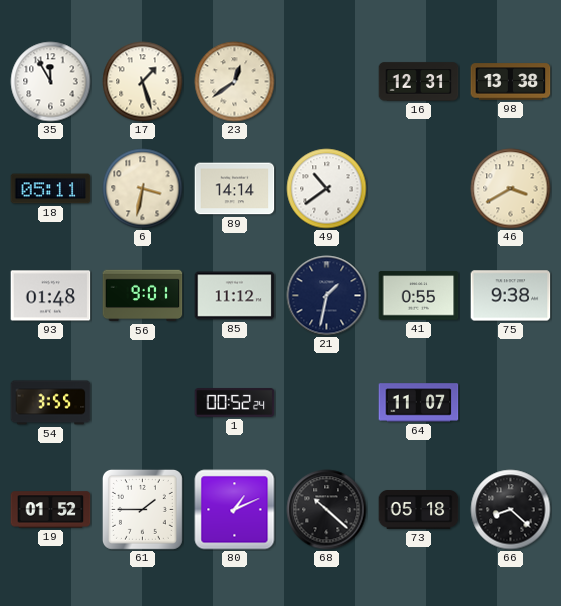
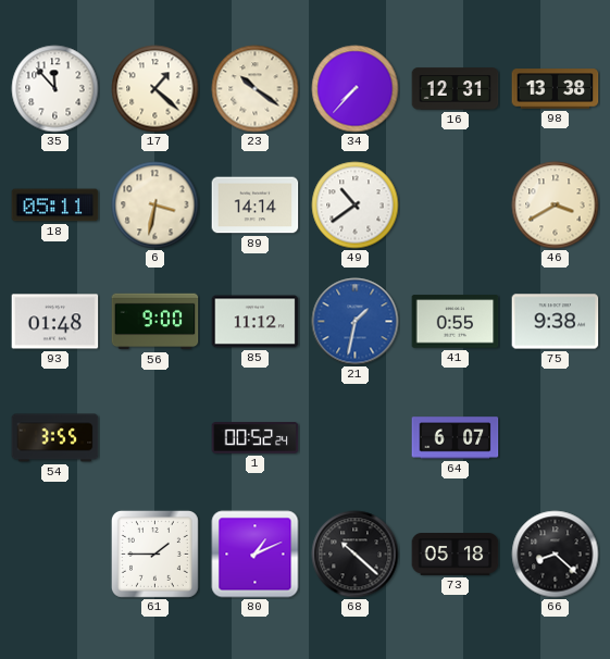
35: 11:55 -> 11:53 (55, 89)
17: 1:27 -> 1:22 (155, 89)
23: 12:39 -> 10:21 (256, 89)
34: none -> 7:37 (356, 89)
56: 9:01 -> 9:00 (155, 322)
21 dial: navy -> blue (356, 322)
64: 11:07 -> 6:07 (456, 438)
19: 01:52 -> none (51, 510)
